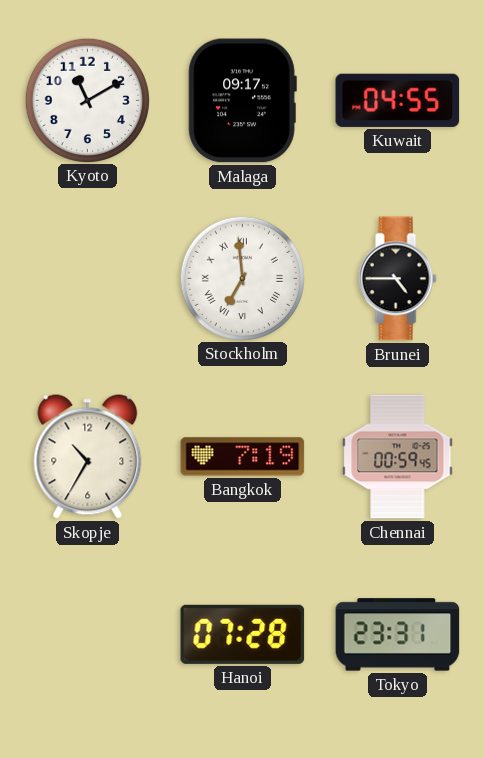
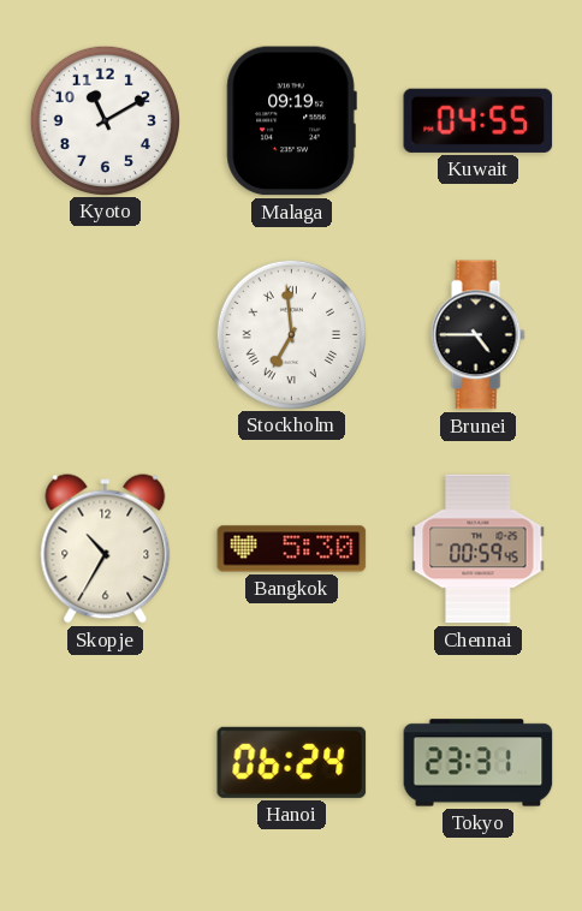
Malaga: 09:17 -> 09:19 (291, 121)
Bangkok: 7:19 -> 5:30 (292, 549)
Hanoi: 07:28 -> 06:24 (292, 762)
